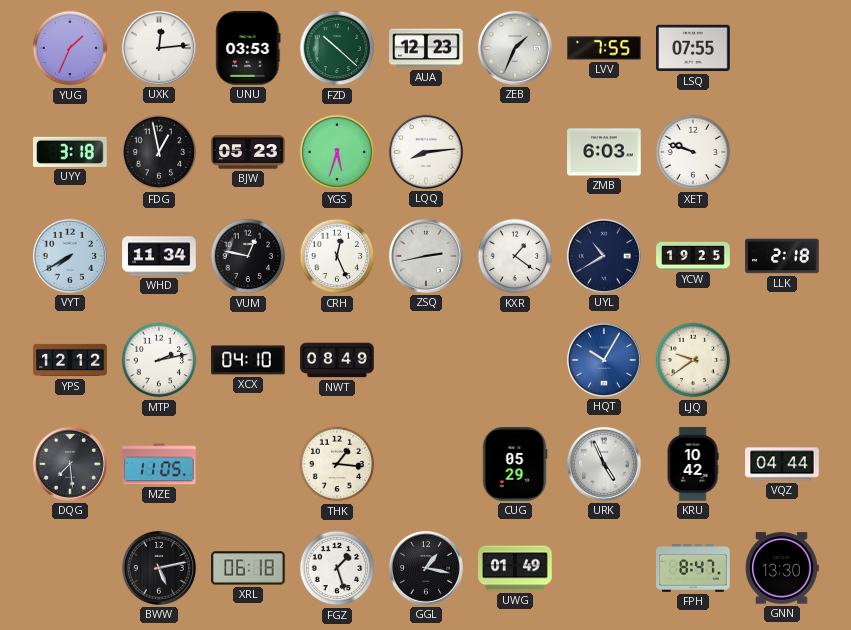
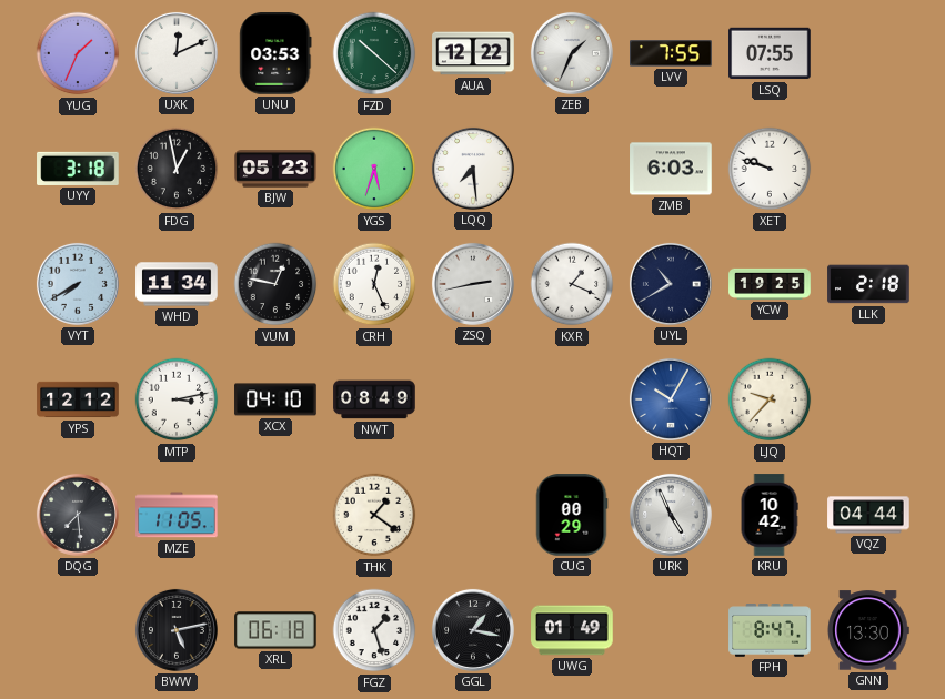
UXK: 12:14 -> 12:11 (177, 53)
AUA: 12:23 -> 12:22 (473, 53)
LQQ: 8:14 -> 7:29 (473, 169)
KXR: 1:21 -> 1:19 (572, 284)
MTP: 2:13 -> 3:13 (177, 399)
LJQ: 9:39 -> 9:37 (770, 399)
THK: 1:16 -> 1:21 (374, 515)
CUG: 05:29 -> 00:29 (572, 515)
